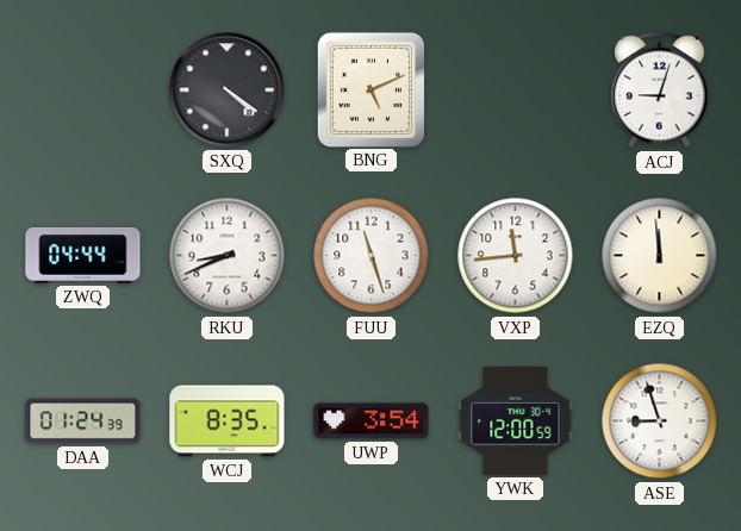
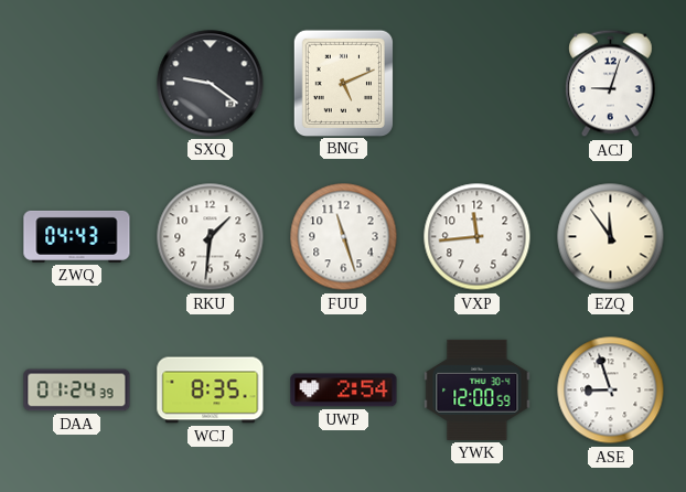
SXQ: 4:21 -> 9:21 (211, 84)
ZWQ: 04:44 -> 04:43 (77, 236)
RKU: 8:41 -> 1:31 (211, 237)
EZQ: 11:59 -> 11:54 (611, 237)
UWP: 3:54 -> 2:54 (344, 391)
